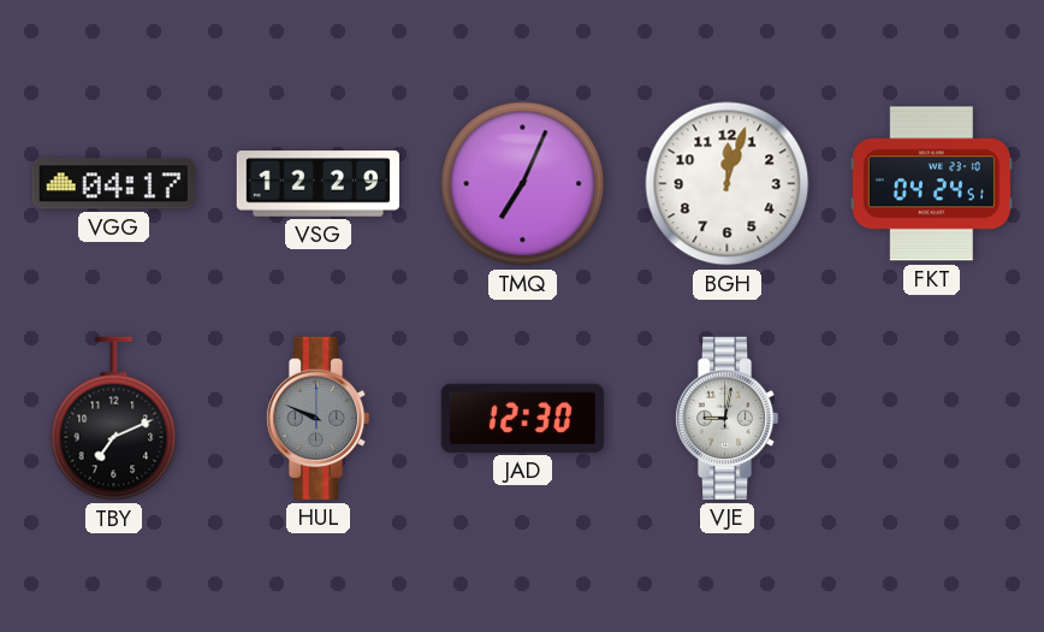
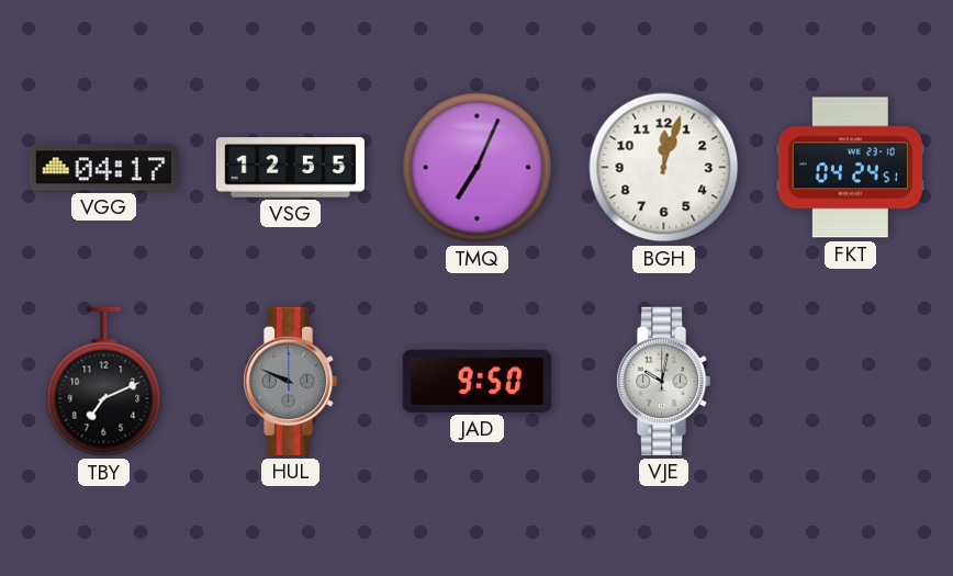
VSG: 12:29 -> 12:55 (290, 168)
JAD: 12:30 -> 9:50 (477, 381)
VJE: 9:02 -> 10:02 (663, 381)
